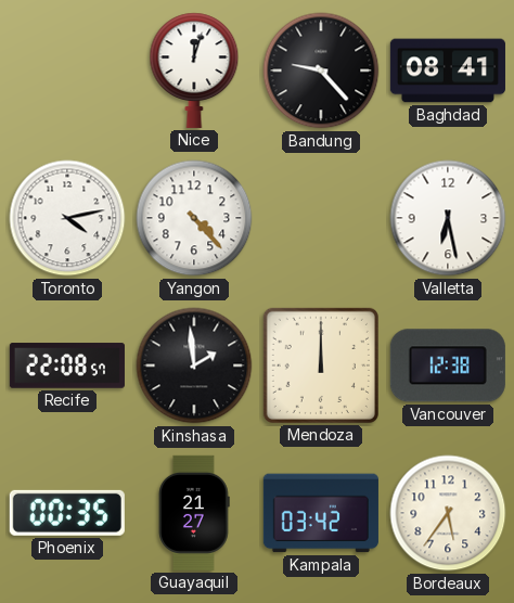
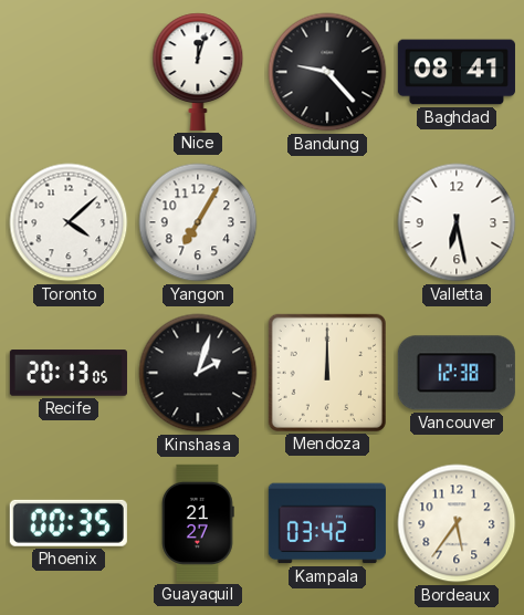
Toronto: 4:13 -> 4:08 (69, 222)
Yangon: 4:23 -> 7:05 (198, 222)
Recife: 22:08 -> 20:13 (69, 373)
Kinshasa: 1:59 -> 2:03 (198, 373)
